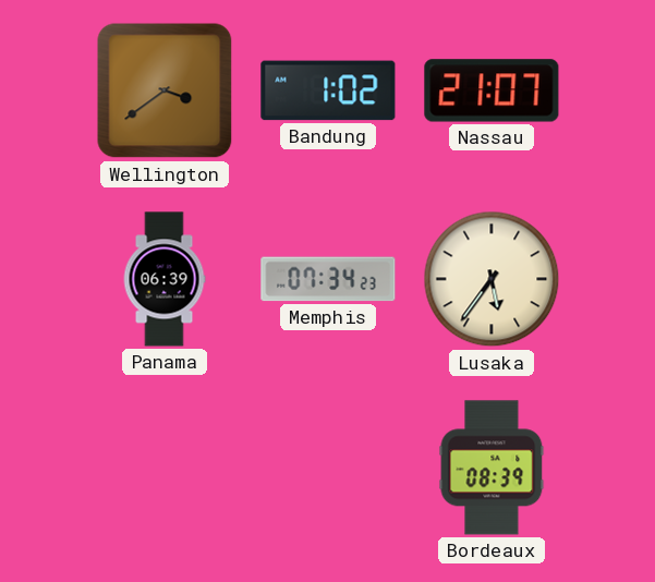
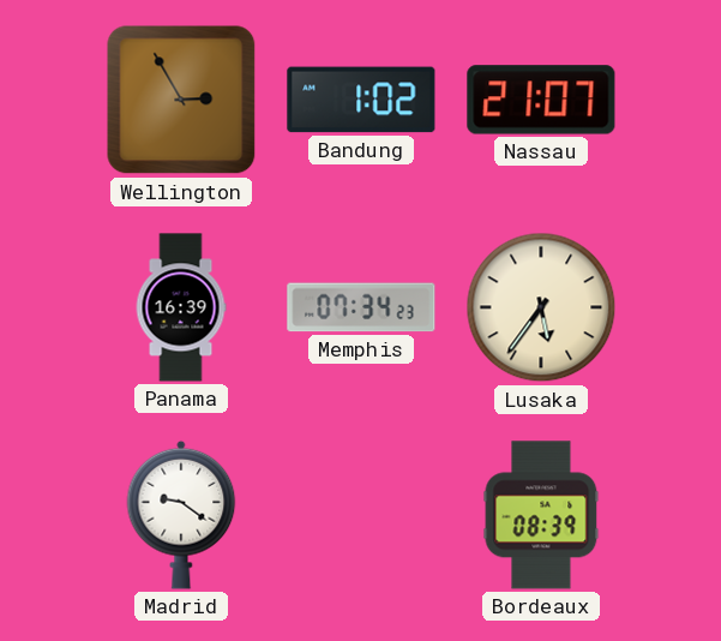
Wellington: 3:39 -> 2:55 (181, 100)
Panama: 06:39 -> 16:39 (181, 307)
Madrid: none -> 9:21 (181, 515)
